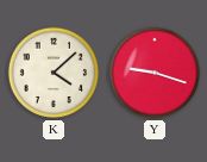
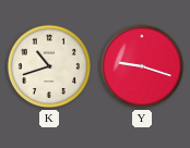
K: 4:08 -> 10:42 (49, 66)
